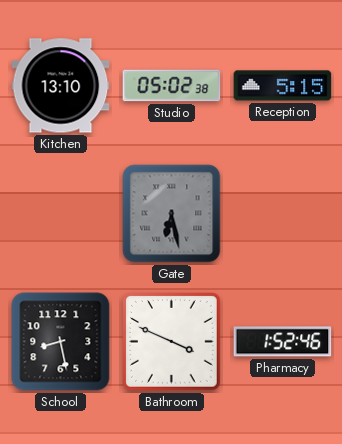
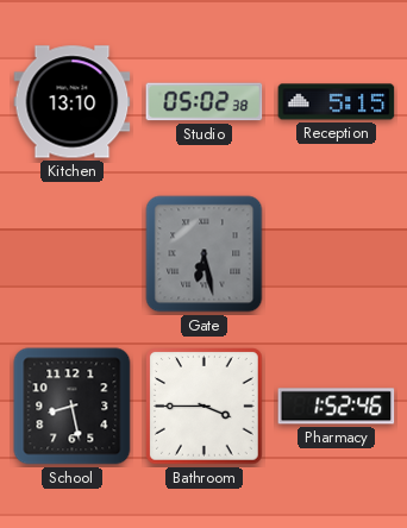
Bathroom: 3:49 -> 3:45 (205, 407)
